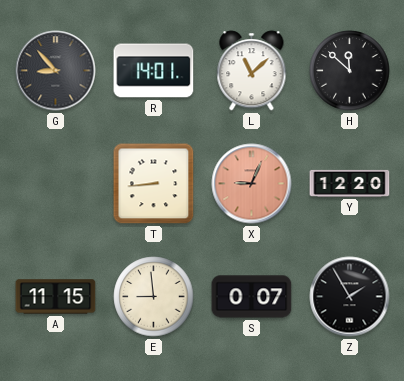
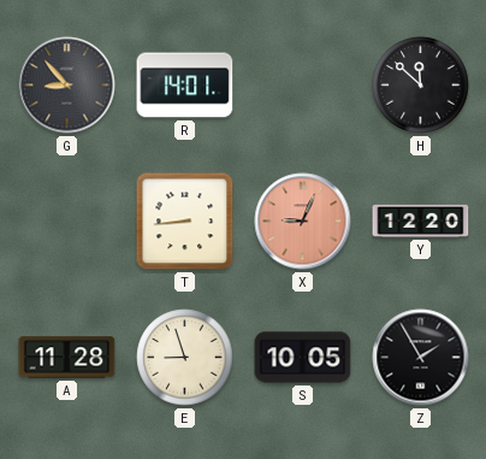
L: 11:08 -> none (252, 71)
A: 11:15 -> 11:28 (67, 358)
E: 8:59 -> 8:57 (185, 358)
S: 0:07 -> 10:05 (303, 358)
